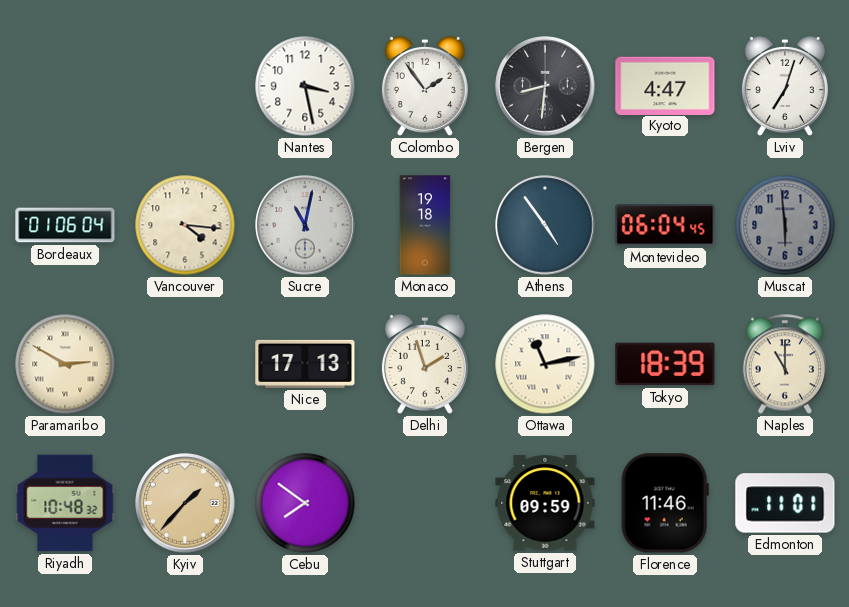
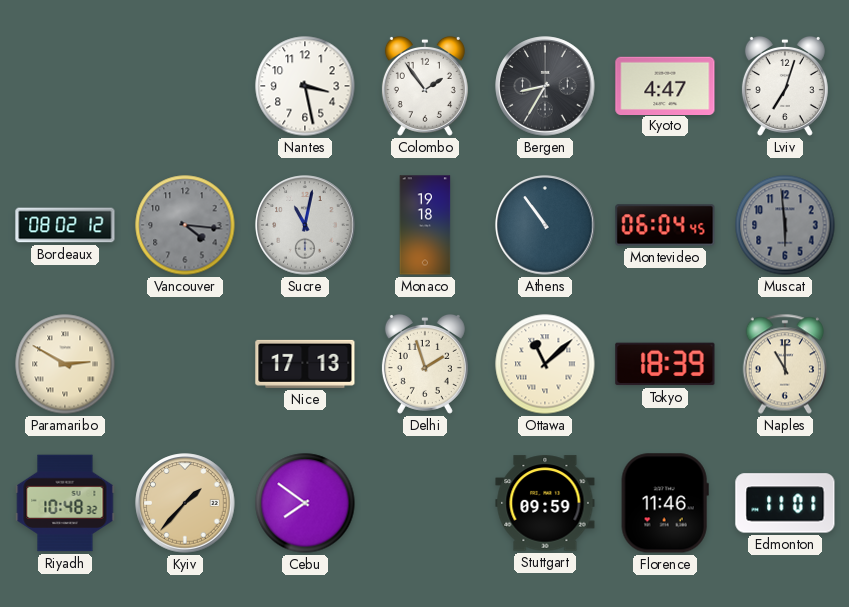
Bergen: 8:31 -> 8:35 (545, 86)
Bordeaux: 01:06 -> 08:02 (65, 225)
Vancouver dial: cream -> grey (185, 225)
Athens: 4:54 -> 10:54 (545, 225)
Ottawa: 11:13 -> 11:08 (545, 364)
